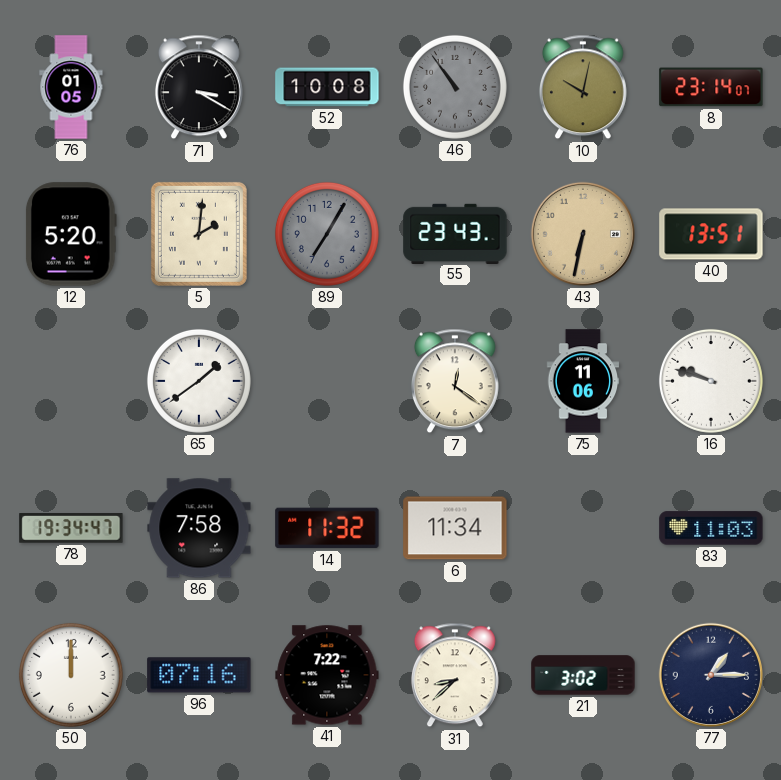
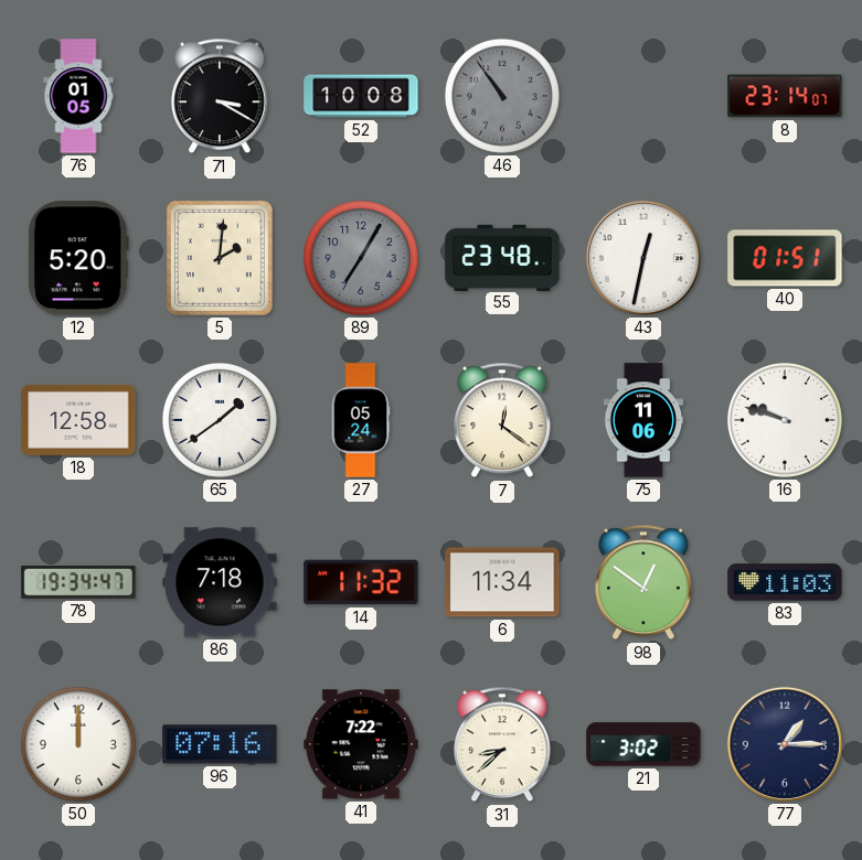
10: 10:02 -> none (583, 87)
55: 23:43 -> 23:48 (502, 257)
43: 6:32 -> 12:32 (643, 258)
43 dial: champagne -> white (643, 258)
40: 13:51 -> 01:51 (785, 258)
18: none -> 12:58 (78, 420)
27: none -> 05:24 (361, 420)
86: 7:58 -> 7:18 (220, 582)
98: none -> 12:51 (643, 582)
